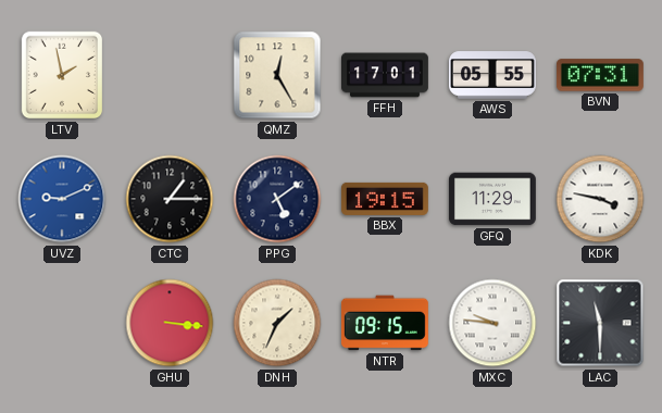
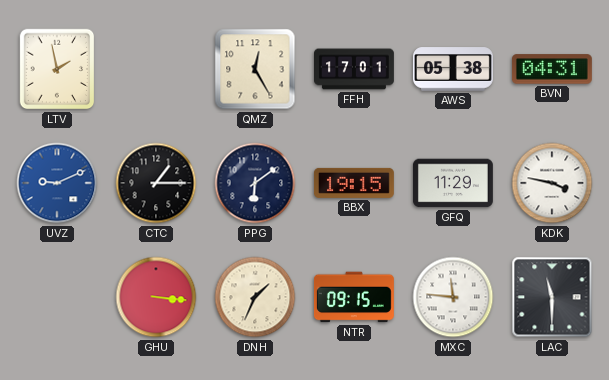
AWS: 05:55 -> 05:38 (453, 69)
BVN: 07:31 -> 04:31 (552, 69)
PPG: 5:09 -> 6:09 (255, 183)
MXC: 9:46 -> 11:46 (453, 297)
